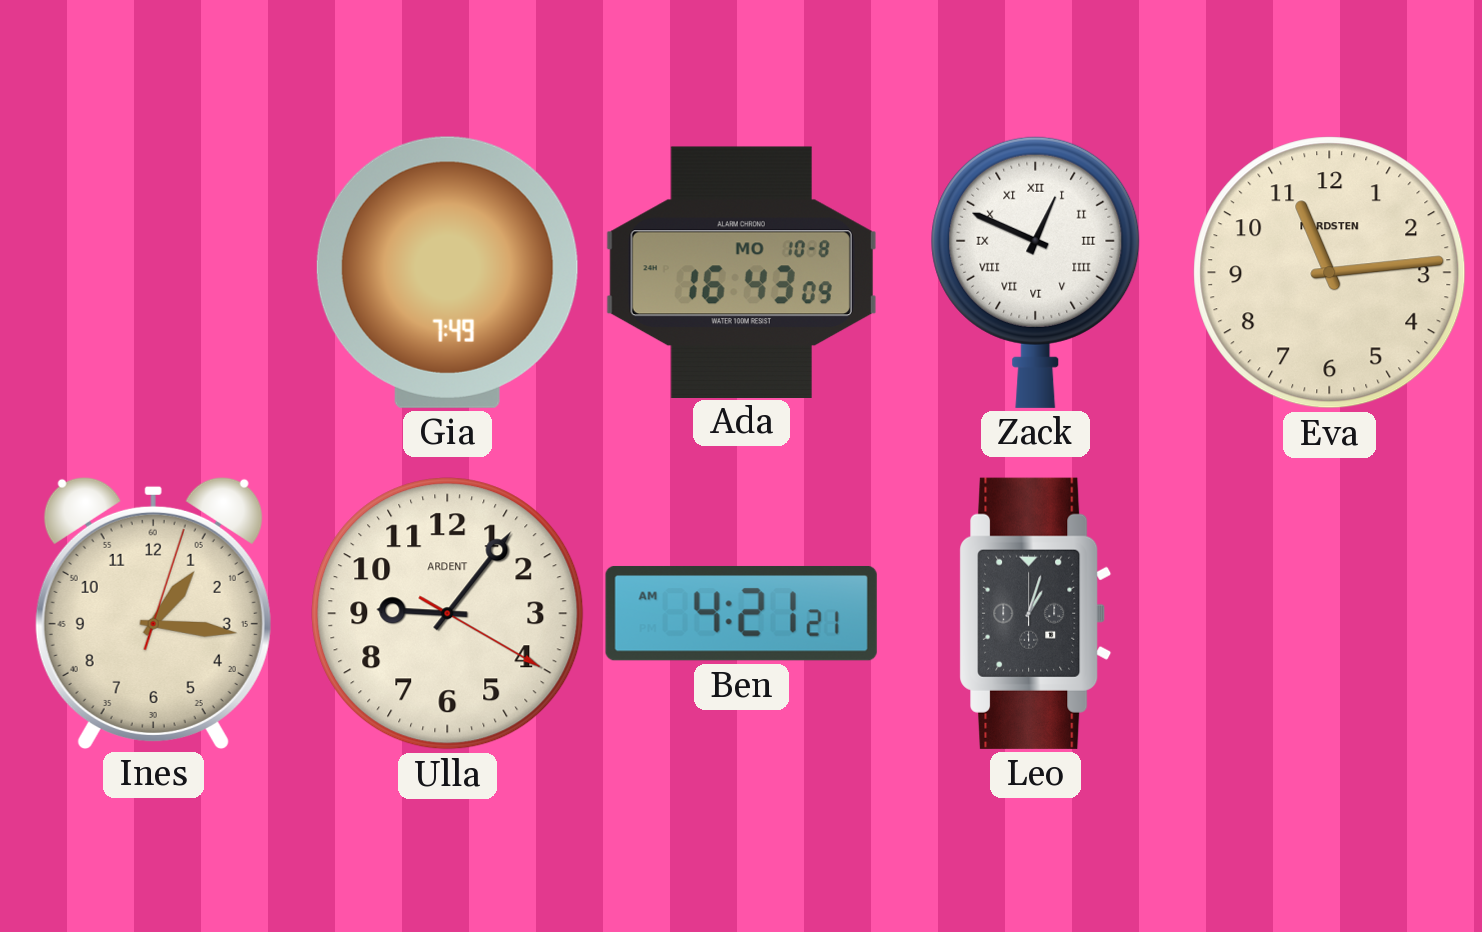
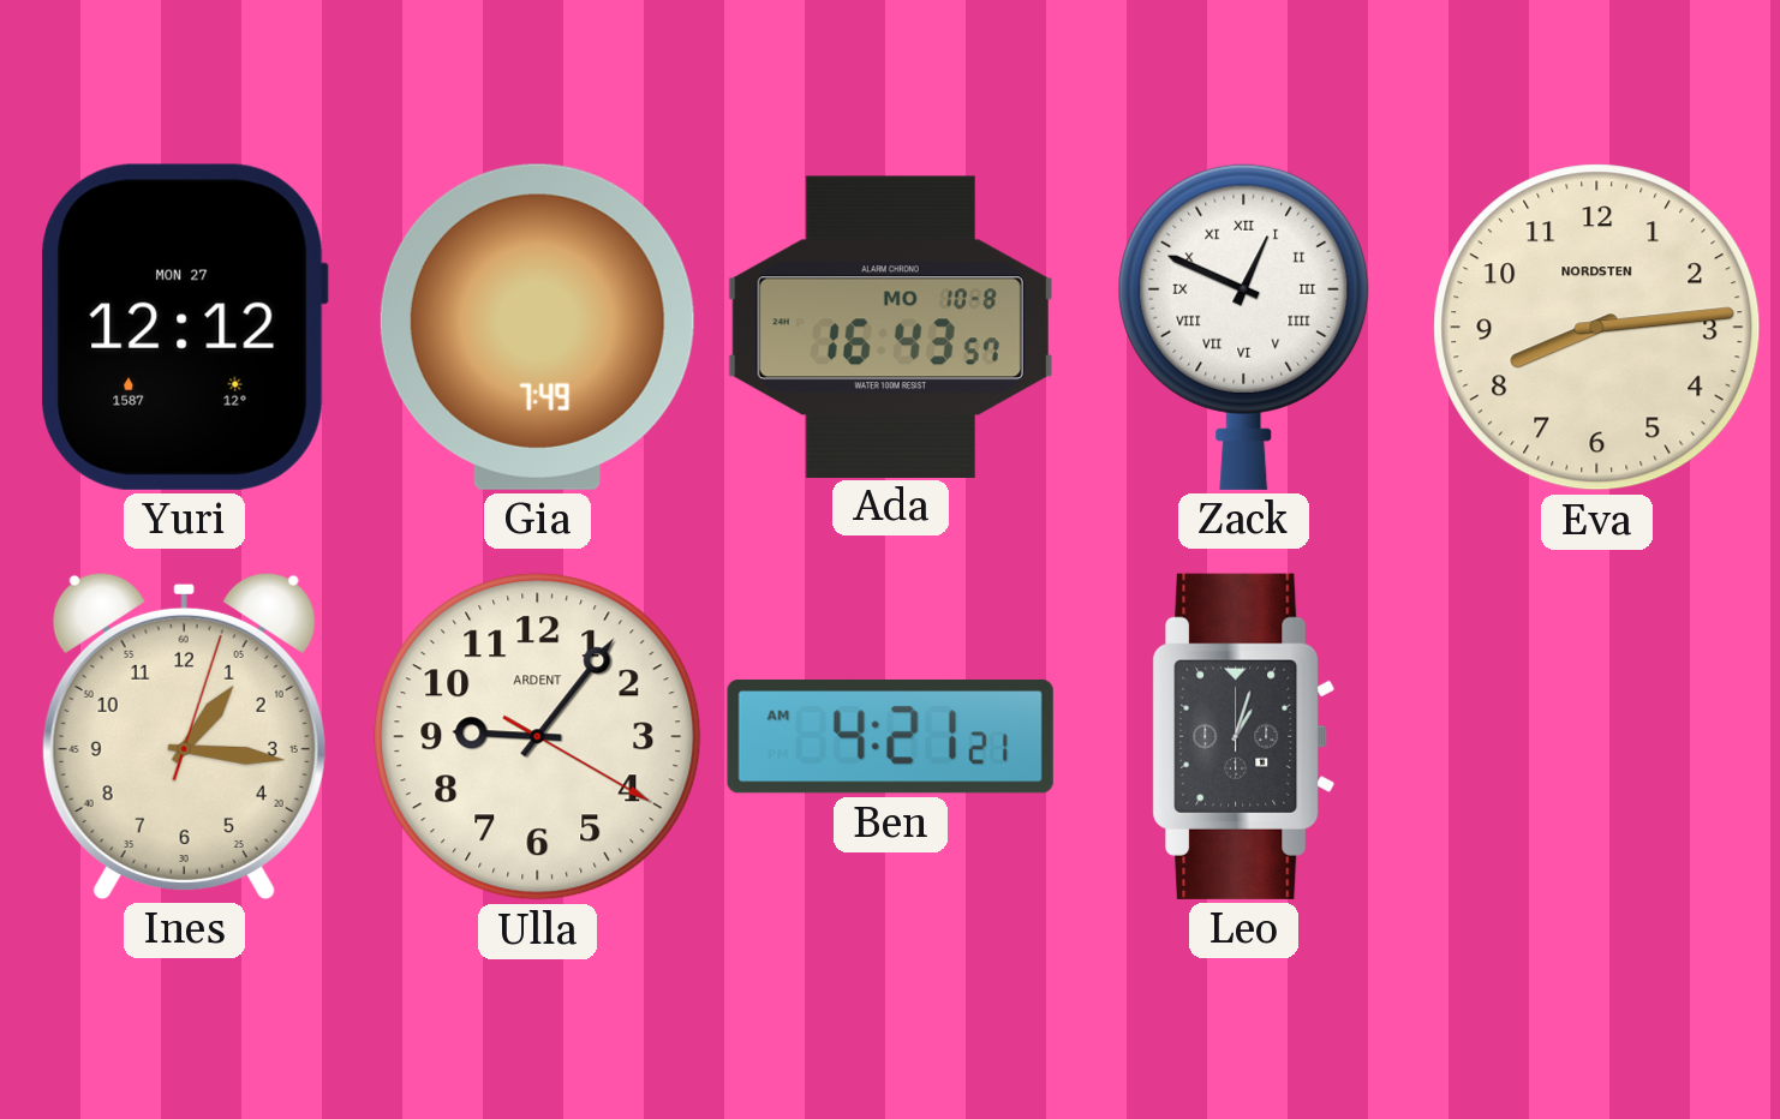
Yuri: none -> 12:12 (184, 327)
Ada: 16:43:09 -> 16:43:57 (890, 327)
Eva: 11:14 -> 8:14 (1597, 328)
